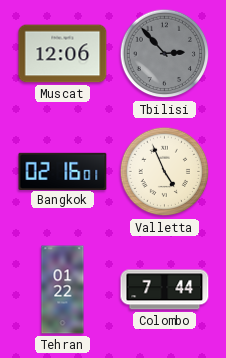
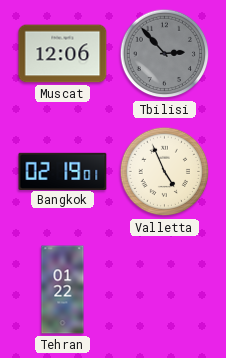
Bangkok: 02:16 -> 02:19 (63, 171)
Colombo: 7:44 -> none (165, 290)
